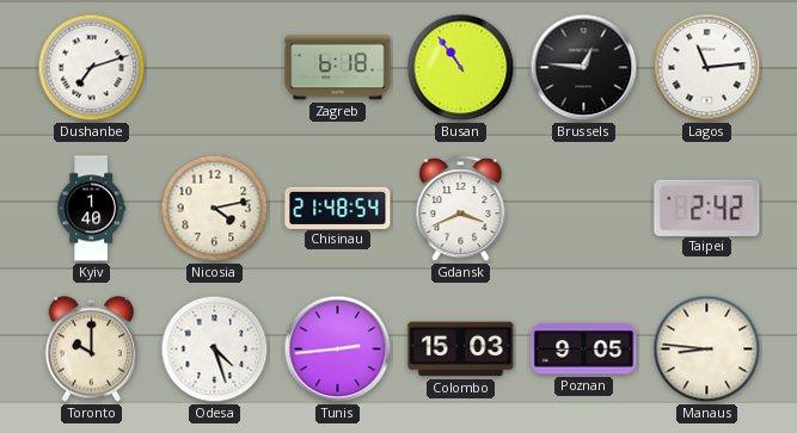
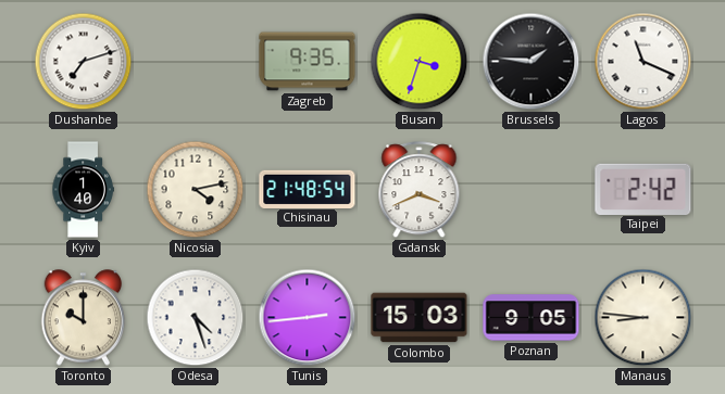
Zagreb: 6:18 -> 9:35 (308, 62)
Busan: 10:54 -> 3:33 (420, 62)
Brussels: 12:46 -> 1:46 (532, 62)
Lagos: 11:14 -> 11:19 (643, 62)
